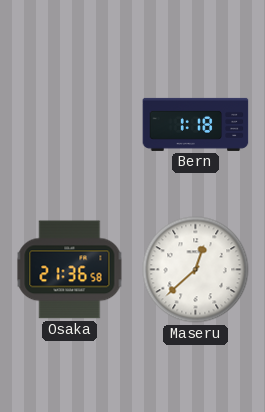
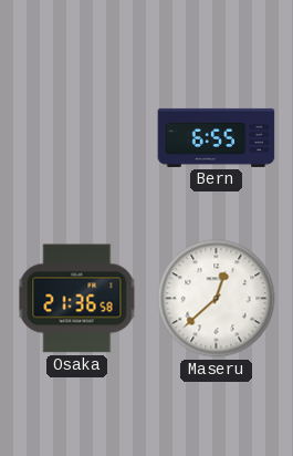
Bern: 1:18 -> 6:55 (217, 137)
